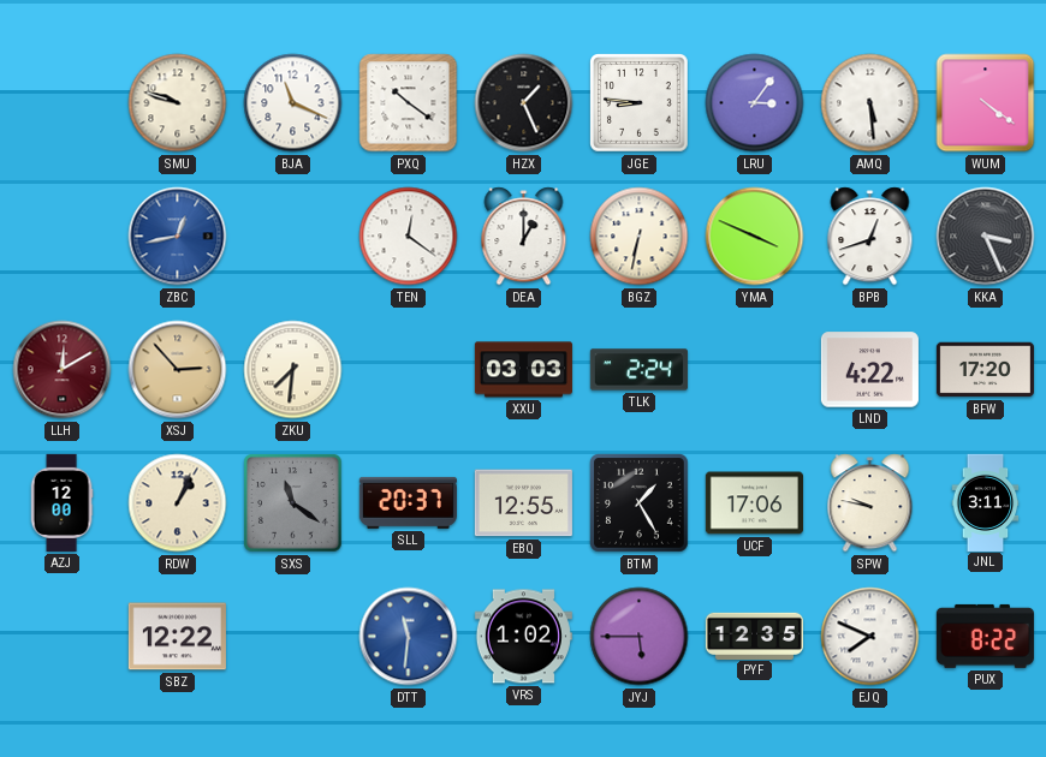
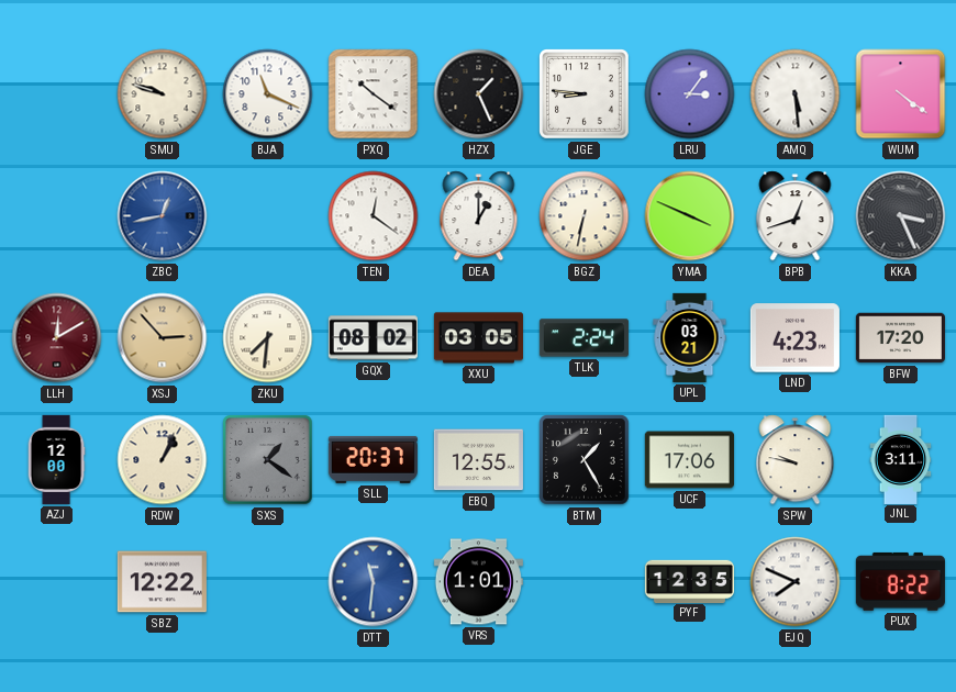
GQX: none -> 08:02 (373, 338)
XXU: 03:03 -> 03:05 (478, 338)
UPL: none -> 03:21 (690, 337)
LND: 4:22 -> 4:23 (794, 338)
SXS: 11:21 -> 1:21 (268, 460)
VRS: 1:02 -> 1:01 (478, 582)
JYJ: 5:45 -> none (640, 637)
